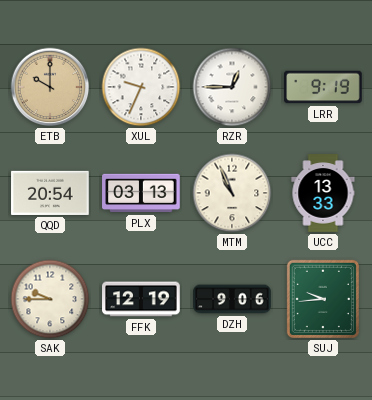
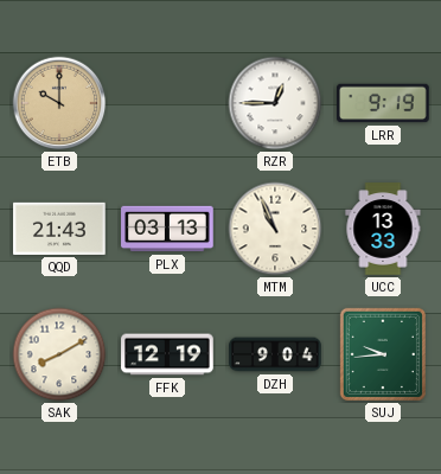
XUL: 9:34 -> none (141, 87)
QQD: 20:54 -> 21:43 (59, 229)
SAK: 9:45 -> 8:10 (59, 354)
DZH: 9:06 -> 9:04 (275, 354)
